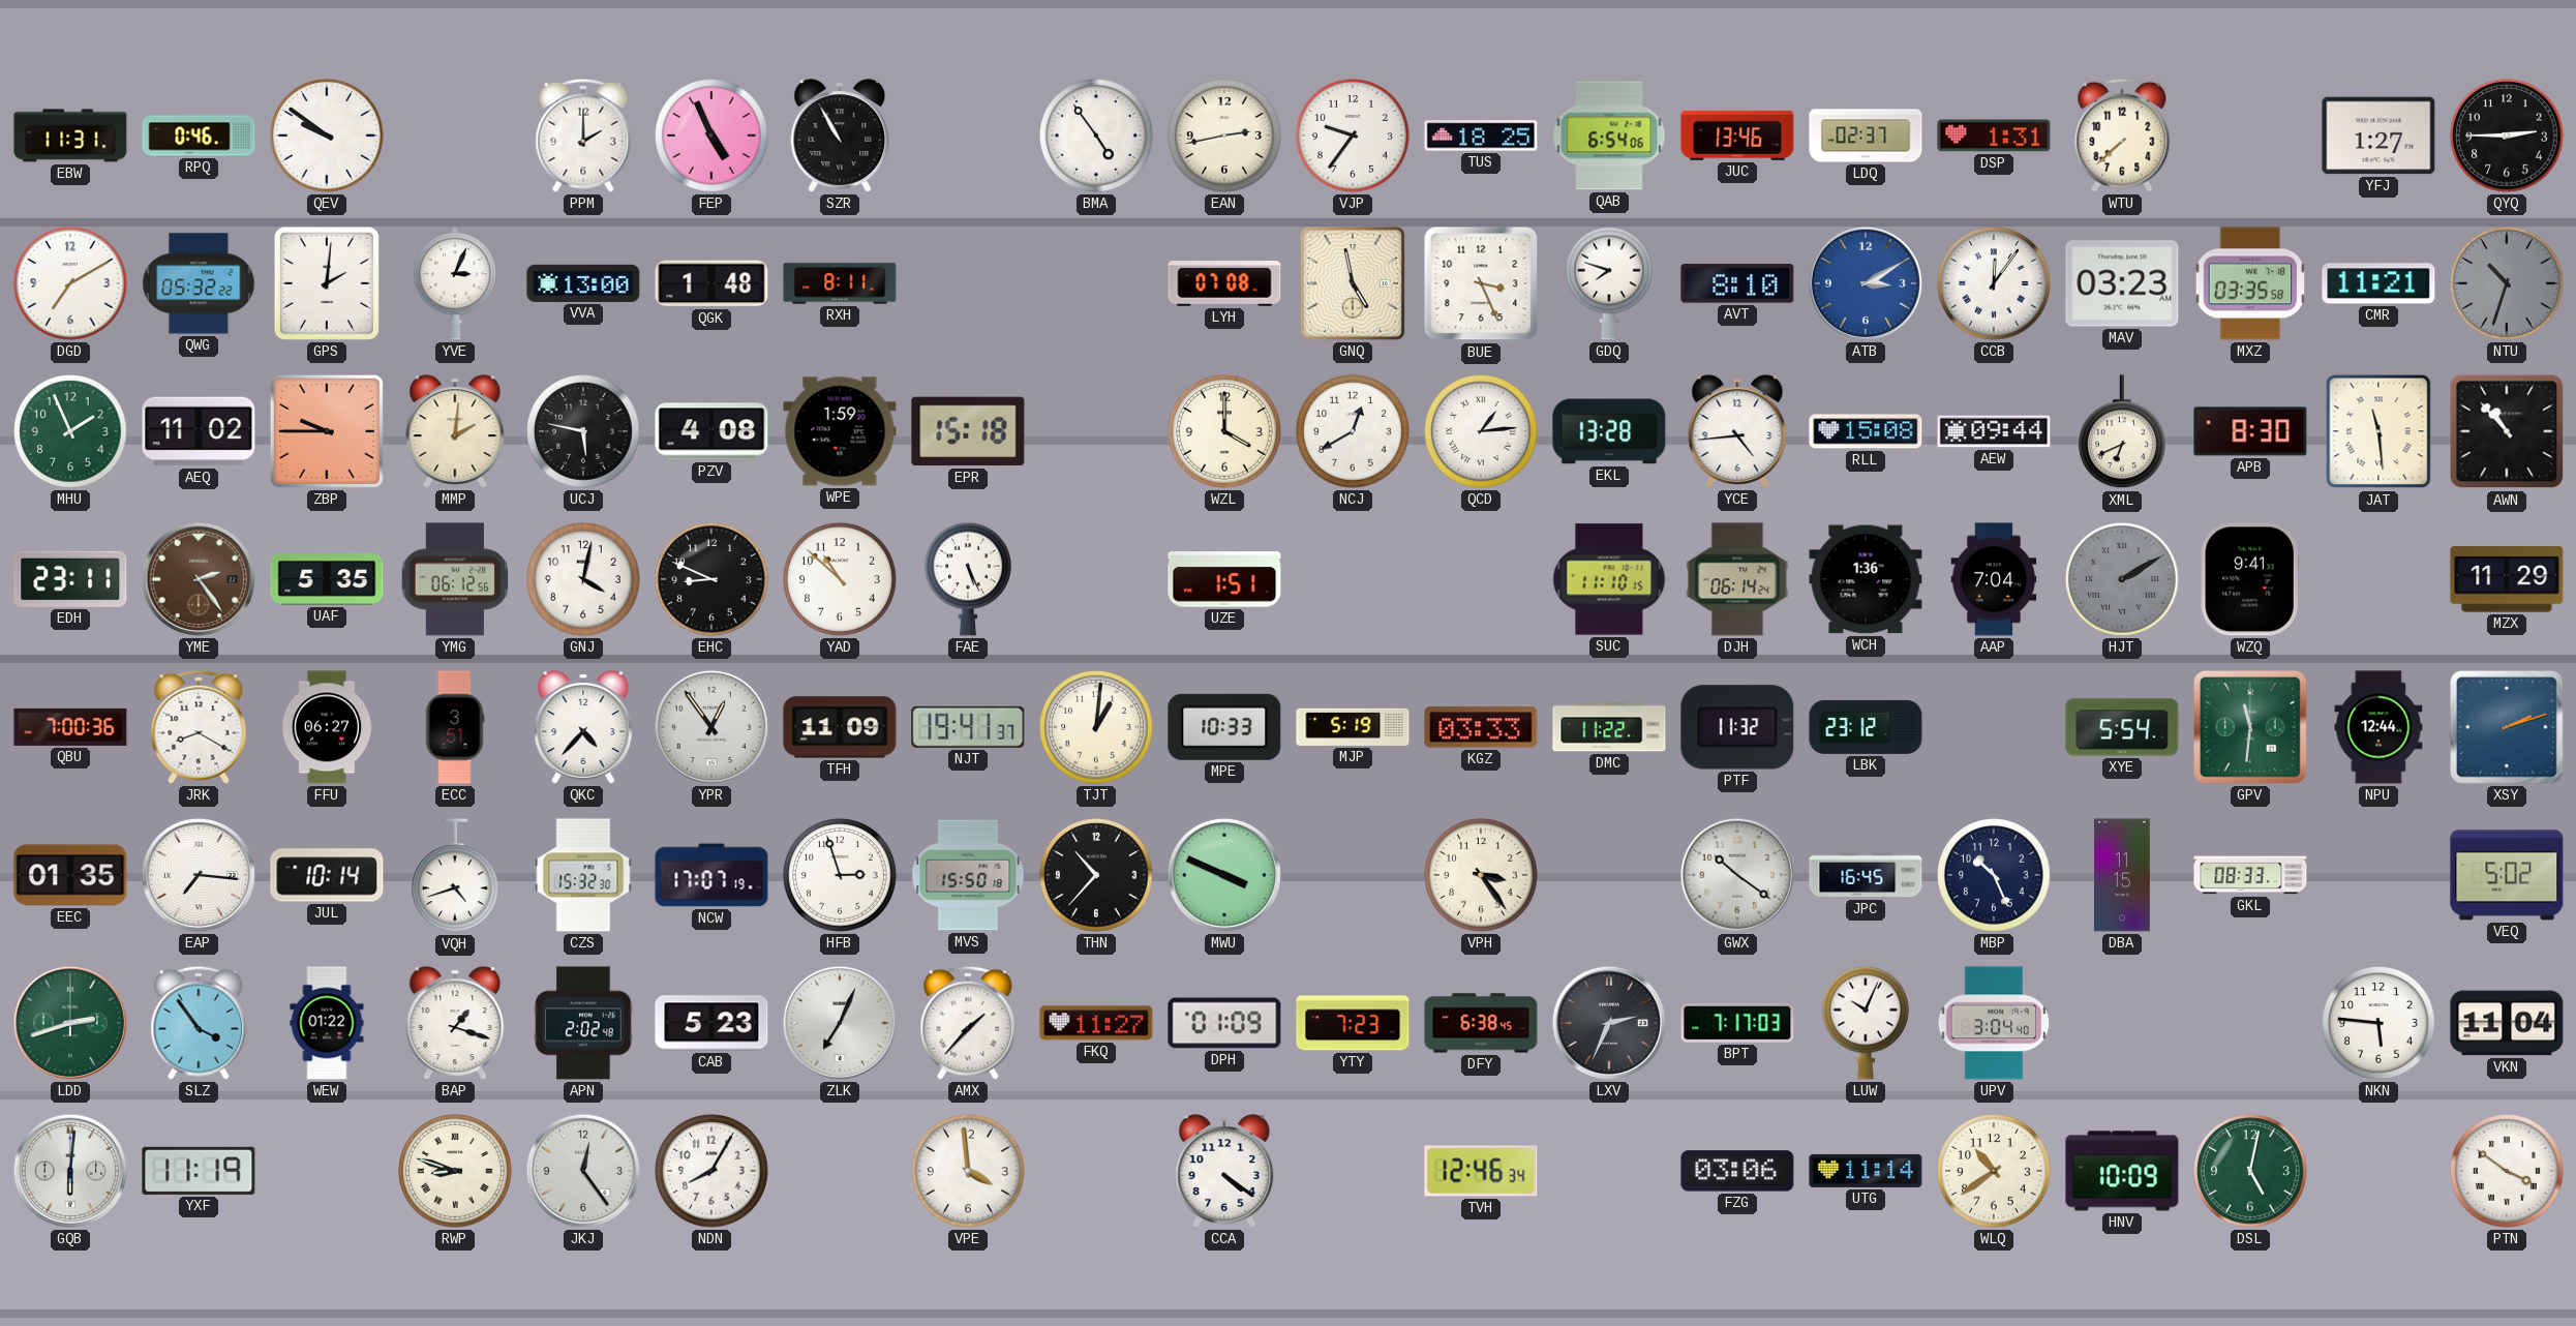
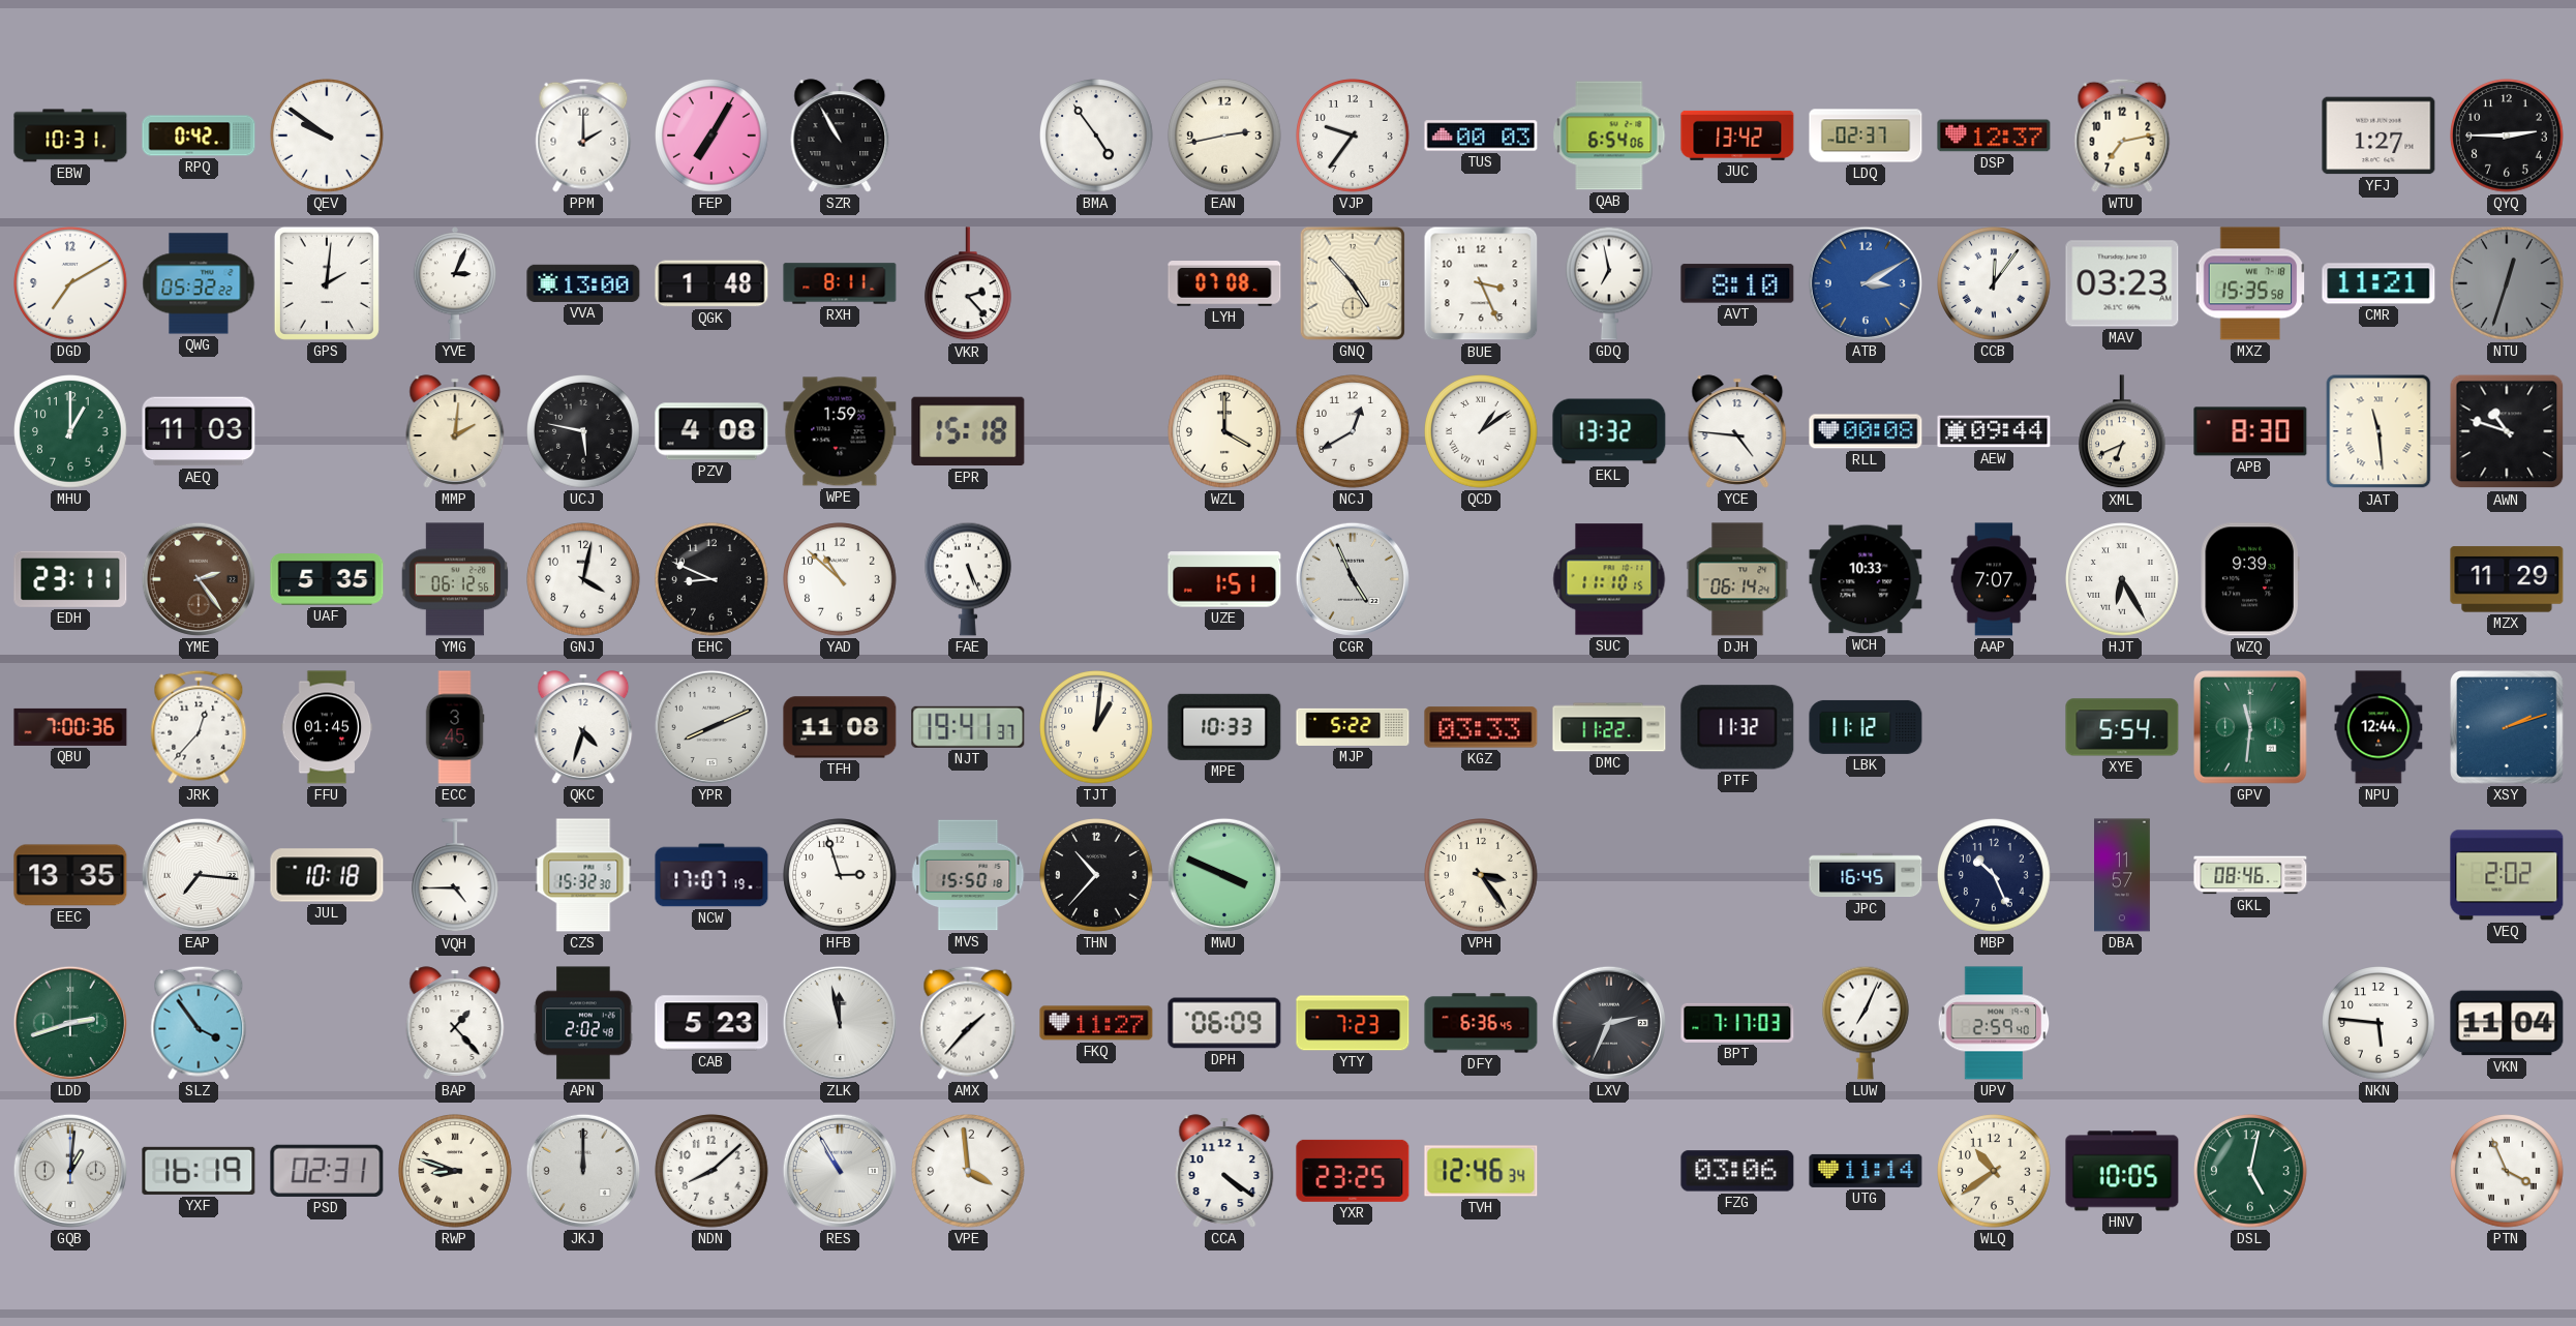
EBW: 11:31 -> 10:31 (70, 135)
RPQ: 0:46 -> 0:42 (199, 135)
FEP: 4:56 -> 7:05 (711, 135)
TUS: 18:25 -> 00:03 (1481, 135)
JUC: 13:46 -> 13:42 (1737, 135)
DSP: 1:31 -> 12:37 (1994, 135)
WTU: 7:38 -> 7:13 (2122, 135)
VKR: none -> 2:23 (969, 284)
GNQ: 4:58 -> 4:53 (1353, 283)
GDQ: 7:48 -> 6:58 (1610, 283)
MXZ: 03:35 -> 15:35 (2250, 283)
NTU: 10:33 -> 12:33 (2507, 283)
MHU: 1:56 -> 1:00 (70, 431)
AEQ: 11:02 -> 11:03 (199, 431)
ZBP: 9:45 -> none (327, 431)
QCD: 1:14 -> 1:09 (1481, 431)
EKL: 13:28 -> 13:32 (1609, 431)
YCE: 4:44 -> 4:46 (1737, 431)
RLL: 15:08 -> 00:08 (1866, 431)
AWN: 10:53 -> 10:48 (2507, 431)
CGR: none -> 4:56 (1353, 579)
WCH: 1:36 -> 10:33 (1866, 579)
AAP: 7:04 -> 7:07 (1994, 579)
HJT: 2:10 -> 6:25 (2122, 579)
HJT dial: grey -> white (2122, 579)
WZQ: 9:41 -> 9:39 (2250, 579)
JRK: 8:20 -> 12:37 (199, 727)
FFU: 06:27 -> 01:45 (327, 727)
ECC: 3:51 -> 3:45 (455, 727)
QKC: 4:37 -> 4:33 (583, 727)
YPR: 12:54 -> 8:11 (711, 727)
TFH: 11:09 -> 11:08 (840, 727)
MJP: 5:19 -> 5:22 (1353, 727)
LBK: 23:12 -> 11:12 (1866, 727)
EEC: 01:35 -> 13:35 (70, 875)
JUL: 10:14 -> 10:18 (327, 875)
VQH: 4:42 -> 4:45 (456, 876)
GWX: 10:21 -> none (1737, 875)
DBA: 11:15 -> 11:57 (2123, 875)
GKL: 08:33 -> 08:46 (2250, 875)
VEQ: 5:02 -> 2:02 (2507, 875)
WEW: 01:22 -> none (327, 1023)
BAP: 1:18 -> 1:23 (455, 1023)
ZLK: 7:04 -> 11:58 (840, 1023)
DPH: 01:09 -> 06:09 (1224, 1023)
DFY: 6:38 -> 6:36 (1481, 1023)
LUW: 10:04 -> 7:04 (1867, 1023)
UPV: 3:04 -> 2:59 (1994, 1023)
GQB: 6:01 -> 1:01 (70, 1171)
YXF: 11:19 -> 16:19 (199, 1171)
PSD: none -> 02:31 (327, 1171)
JKJ: 12:24 -> 12:00 (583, 1171)
NDN: 8:05 -> 8:08 (711, 1171)
RES: none -> 10:55 (840, 1171)
YXR: none -> 23:25 (1353, 1171)
HNV: 10:09 -> 10:05 (2122, 1171)
PTN: 3:51 -> 3:56 (2507, 1171)
